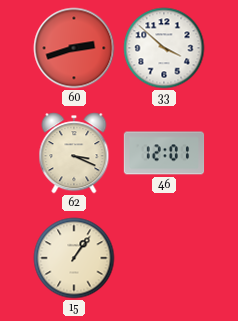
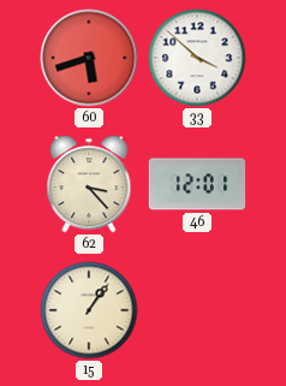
60: 2:42 -> 5:42 (89, 58)
62: 3:19 -> 3:23 (89, 184)
